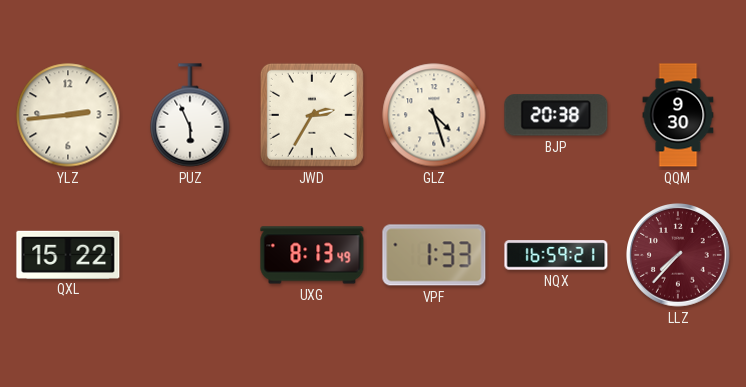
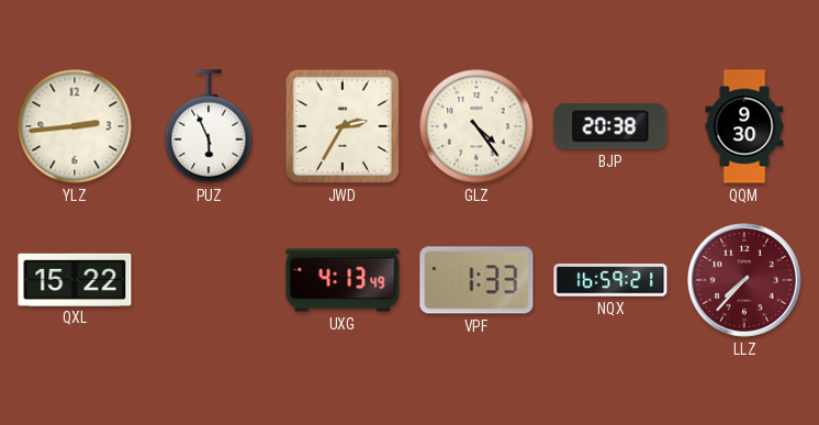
GLZ: 4:27 -> 4:24 (476, 126)
UXG: 8:13 -> 4:13 (343, 280)
